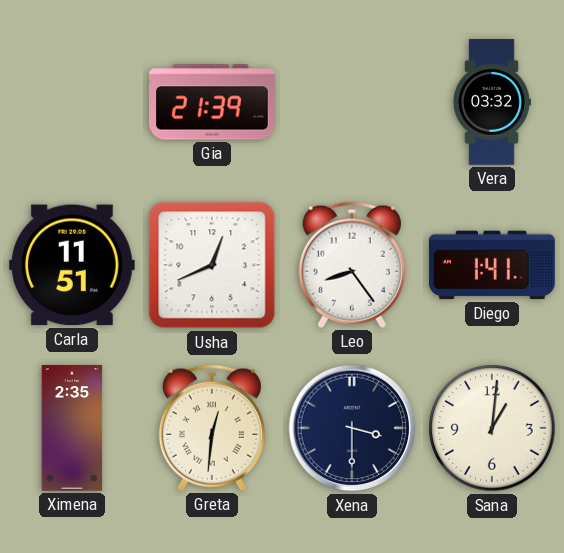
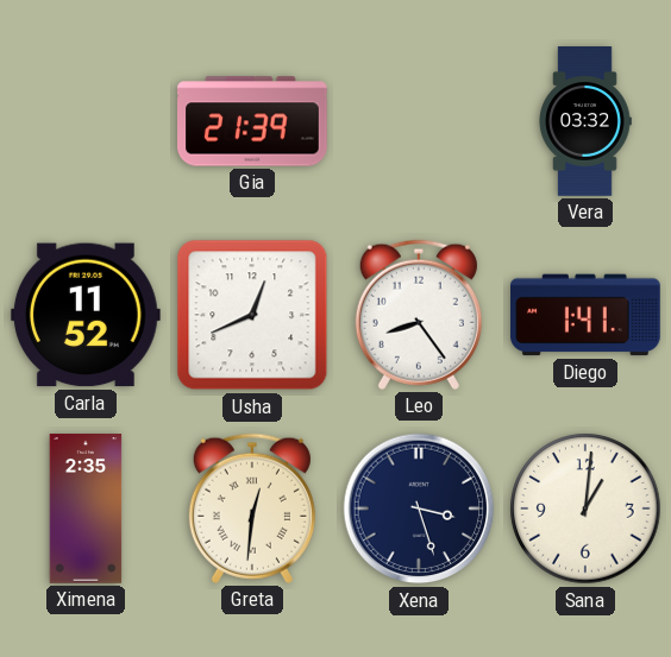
Carla: 11:51 -> 11:52 (86, 315)
Xena: 3:30 -> 3:27 (419, 508)
